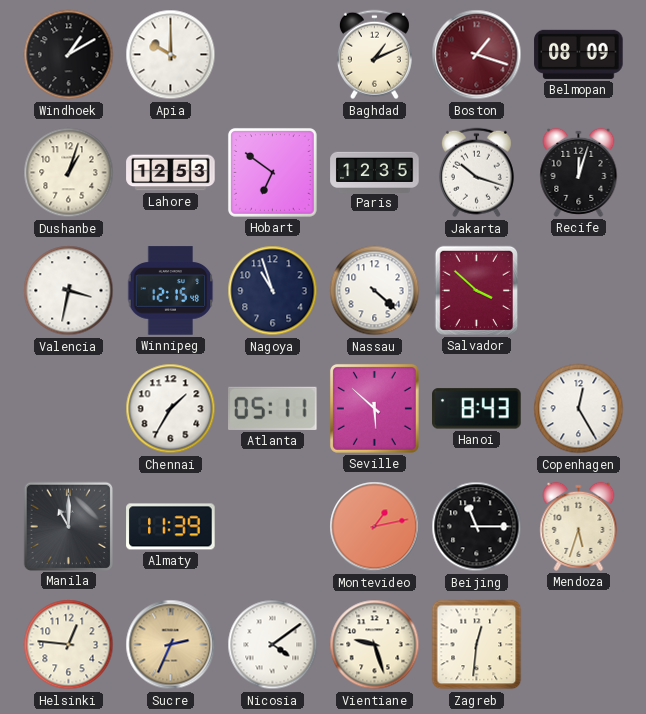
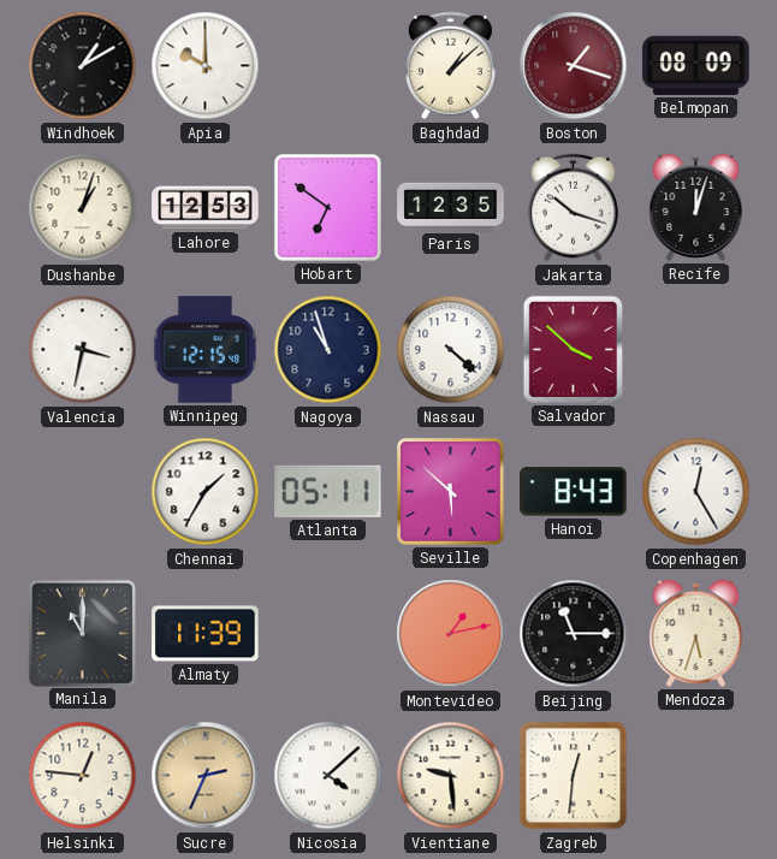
Baghdad: 1:11 -> 1:08 (450, 66)
Nicosia: 4:09 -> 4:08 (328, 776)
Vientiane: 9:27 -> 9:29 (451, 776)
